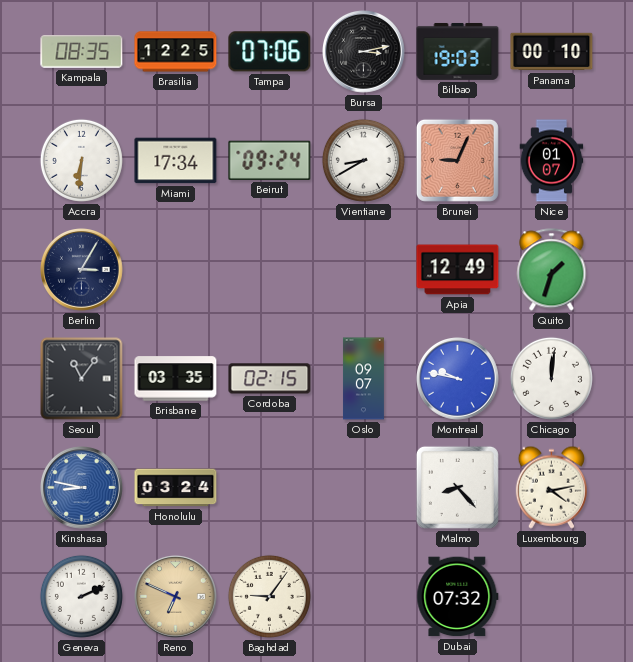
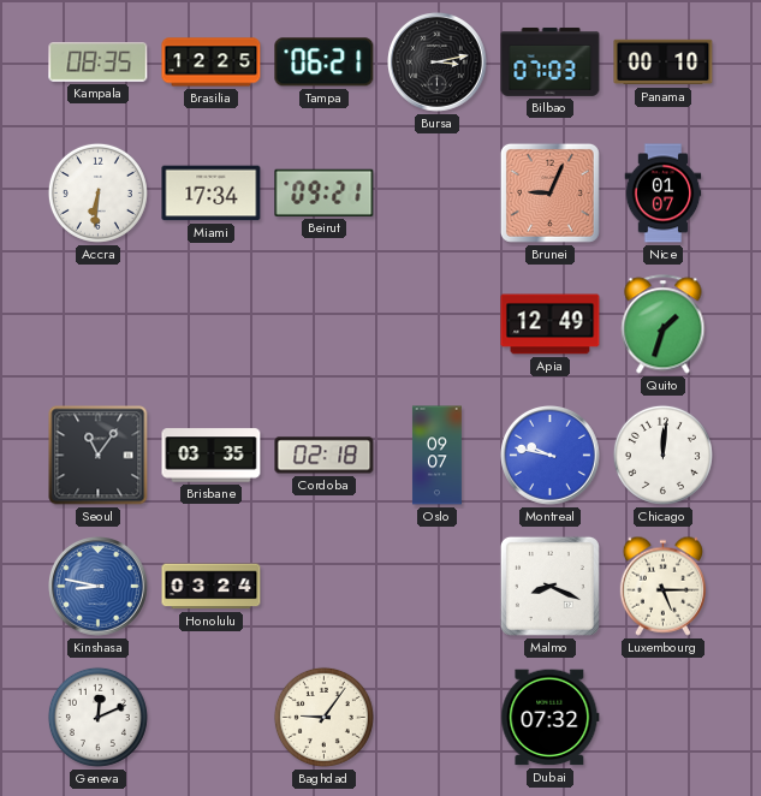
Tampa: 07:06 -> 06:21 (325, 63)
Bilbao: 19:03 -> 07:03 (551, 61)
Beirut: 09:24 -> 09:21 (325, 192)
Vientiane: 8:40 -> none (363, 160)
Berlin: 3:05 -> none (82, 270)
Cordoba: 02:15 -> 02:18 (325, 456)
Malmo: 8:23 -> 8:19 (549, 586)
Luxembourg: 4:13 -> 5:15 (662, 586)
Geneva: 2:11 -> 12:11 (97, 717)
Reno: 6:49 -> none (176, 597)
